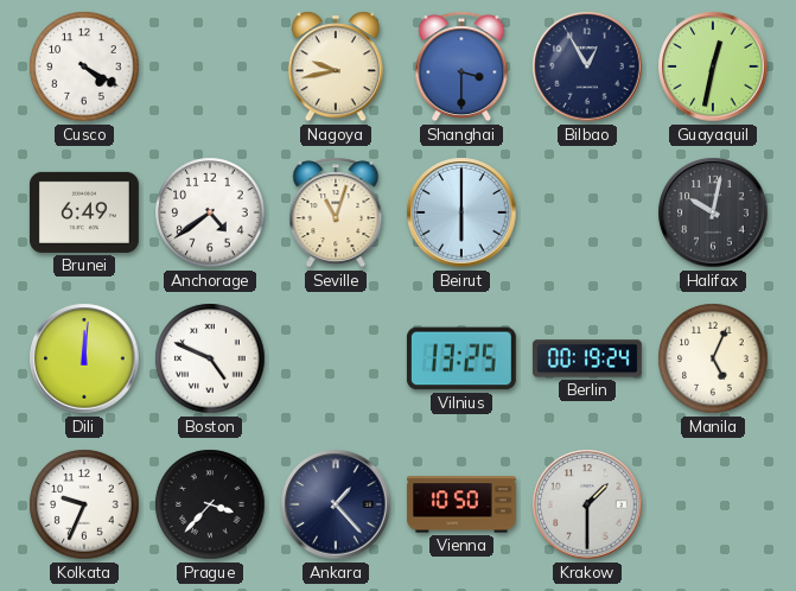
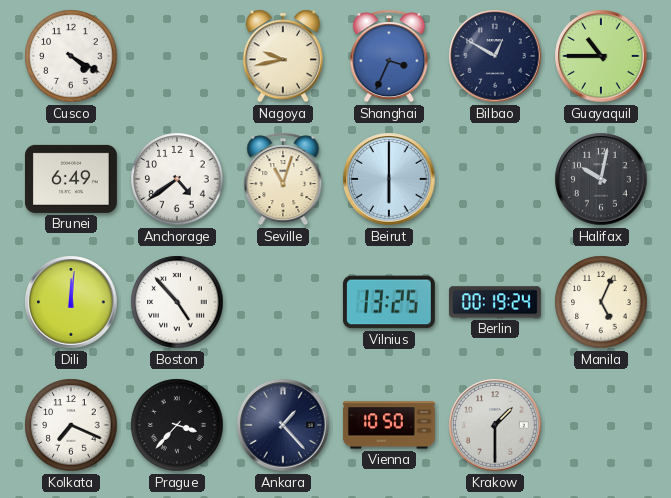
Shanghai: 3:30 -> 3:34 (389, 56)
Bilbao: 12:55 -> 12:50 (495, 56)
Guayaquil: 12:32 -> 10:45 (601, 56)
Boston: 4:49 -> 4:53 (177, 302)
Kolkata: 9:34 -> 7:19 (71, 425)
